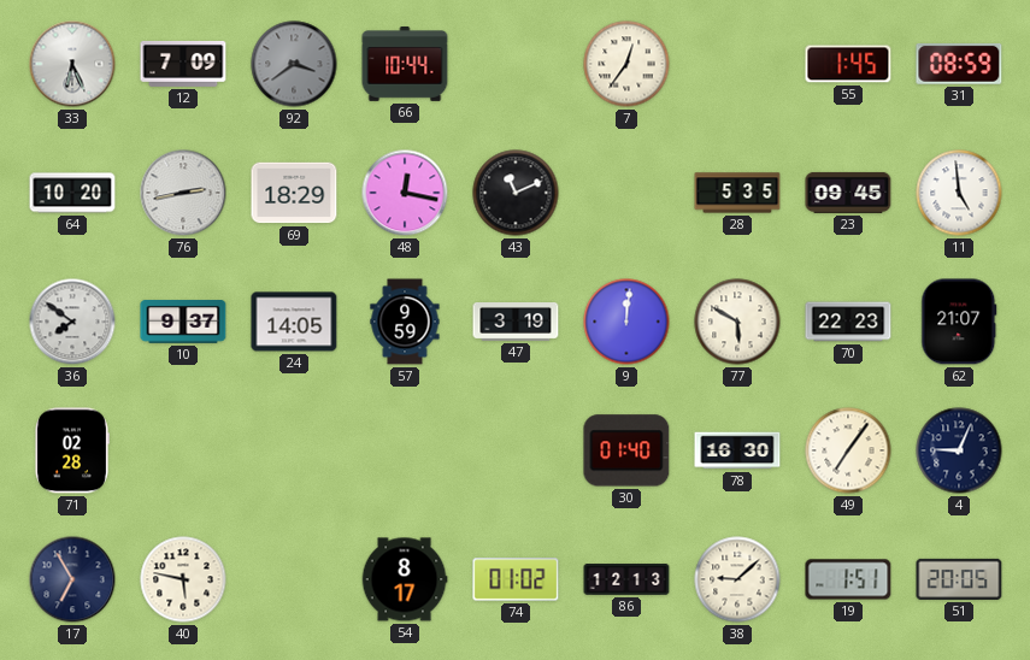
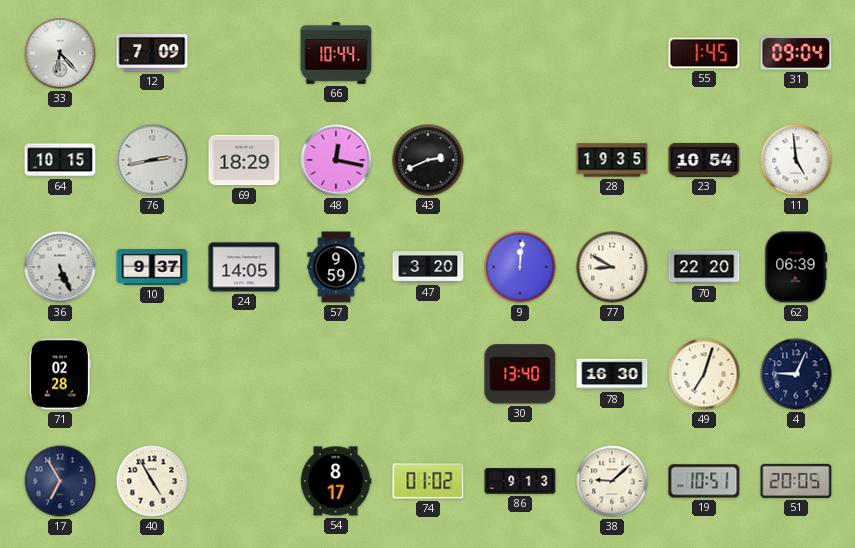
33: 6:26 -> 6:23 (60, 53)
92: 3:39 -> none (294, 64)
7: 12:36 -> none (626, 64)
31: 08:59 -> 09:04 (796, 54)
64: 10:20 -> 10:15 (60, 160)
43: 11:11 -> 2:41 (428, 160)
28: 5:35 -> 19:35 (612, 160)
23: 09:45 -> 10:54 (704, 160)
36: 7:51 -> 5:26 (60, 267)
47: 3:19 -> 3:20 (428, 268)
77: 5:50 -> 8:50 (612, 267)
70: 22:23 -> 22:20 (704, 267)
62: 21:07 -> 06:39 (796, 267)
30: 01:40 -> 13:40 (520, 374)
49: 7:06 -> 7:03 (704, 374)
40: 5:47 -> 4:55 (152, 481)
86: 12:13 -> 9:13 (520, 481)
19: 1:51 -> 10:51 (704, 481)
